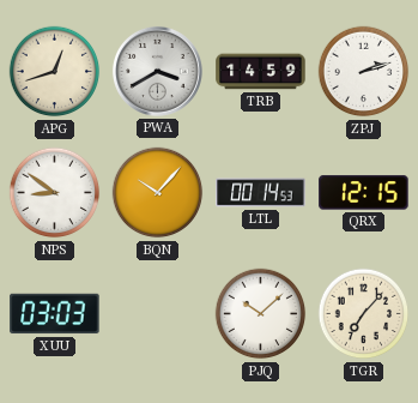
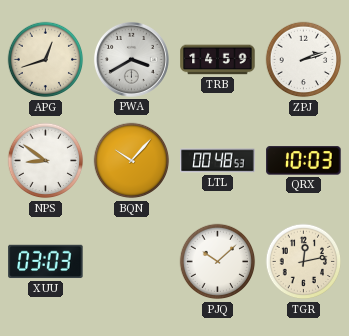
LTL: 00:14 -> 00:48 (218, 161)
QRX: 12:15 -> 10:03 (304, 161)
TGR: 7:07 -> 12:13 (304, 262)
